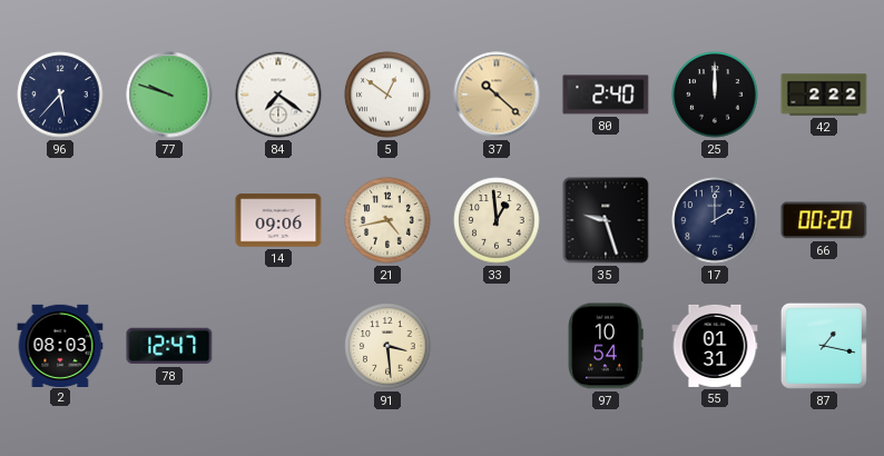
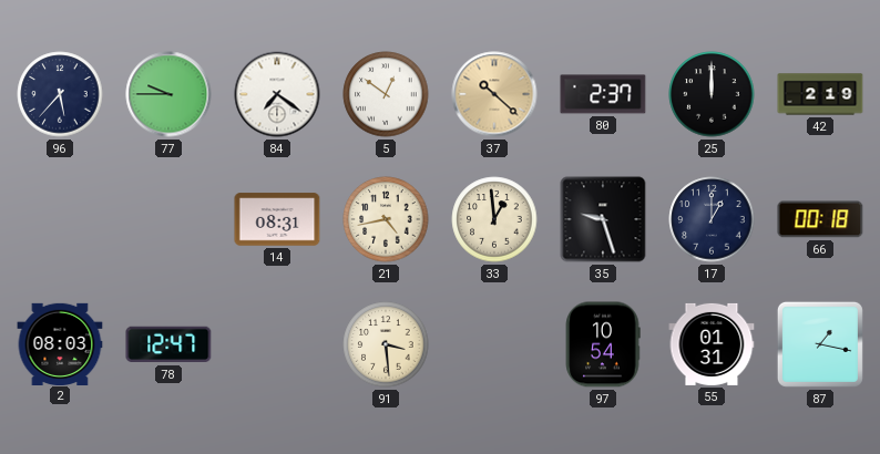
77: 9:48 -> 9:45 (168, 94)
80: 2:40 -> 2:37 (603, 94)
42: 2:22 -> 2:19 (820, 94)
14: 09:06 -> 08:31 (277, 219)
17: 2:00 -> 1:00 (712, 219)
66: 00:20 -> 00:18 (820, 219)
